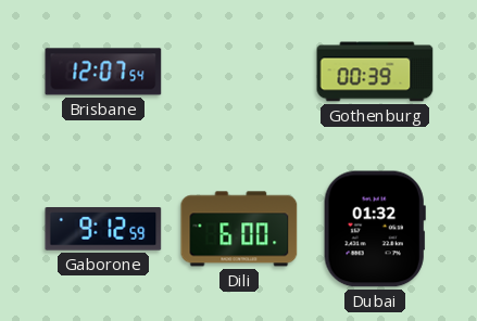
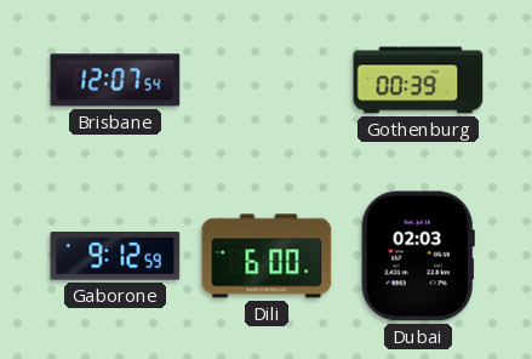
Dubai: 01:32 -> 02:03 (418, 256)
